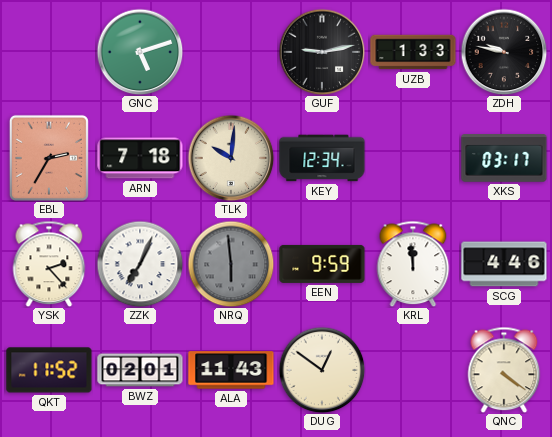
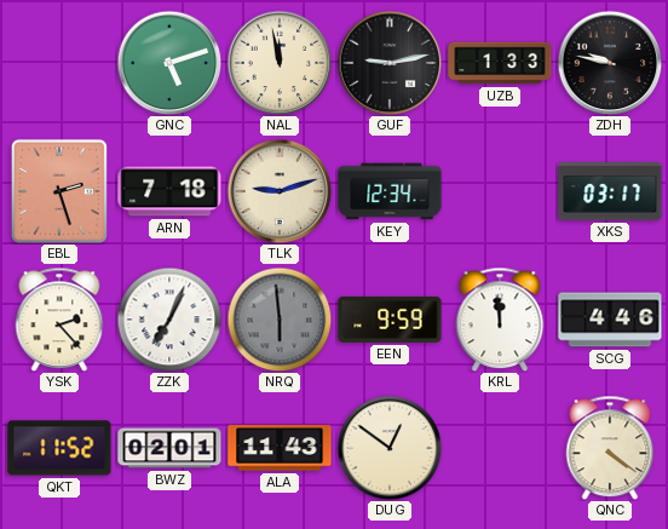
NAL: none -> 11:58 (280, 63)
EBL: 2:35 -> 2:27 (59, 191)
TLK: 10:01 -> 9:12 (280, 191)
